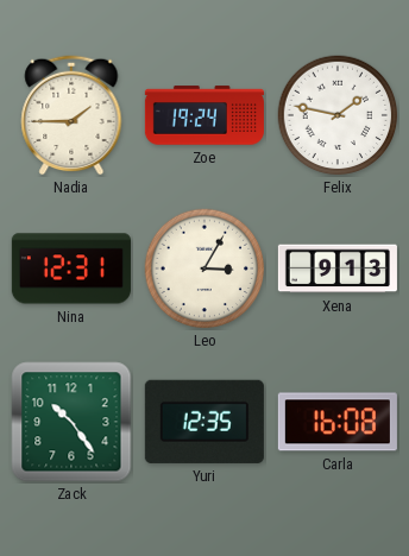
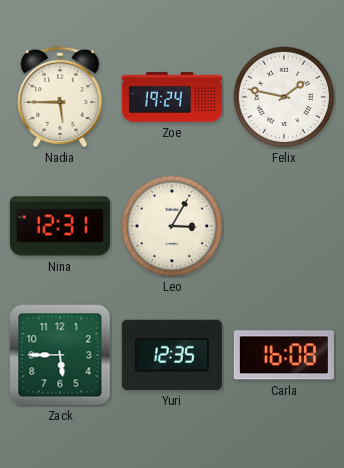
Nadia: 1:45 -> 5:45 (60, 97)
Xena: 9:13 -> none (338, 268)
Zack: 10:24 -> 5:45 (60, 355)
